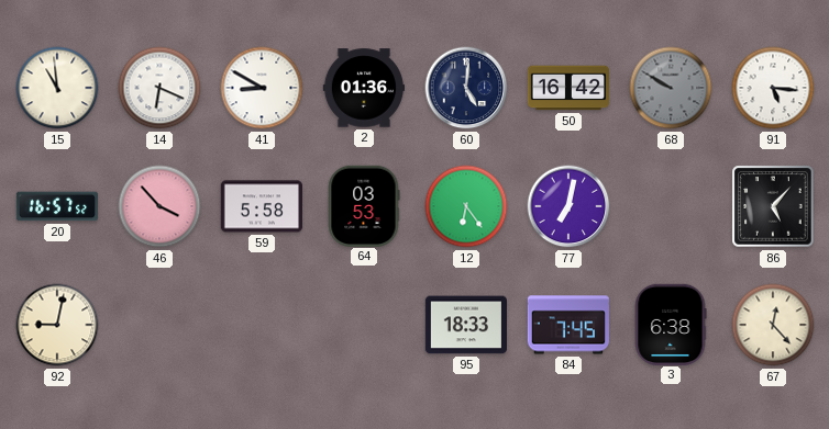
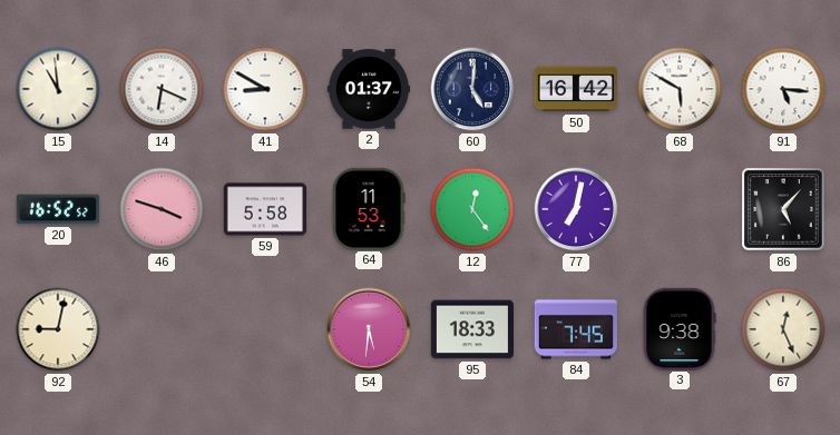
2: 01:36 -> 01:37 (368, 89)
68: 9:50 -> 5:50 (680, 89)
68 dial: grey -> white (680, 89)
20: 16:57 -> 16:52 (57, 209)
46: 3:53 -> 3:48 (162, 209)
64: 03:53 -> 11:53 (369, 208)
12: 6:24 -> 12:24 (472, 209)
54: none -> 5:31 (369, 329)
3: 6:38 -> 9:38 (680, 328)
67: 12:23 -> 12:26 (783, 329)
